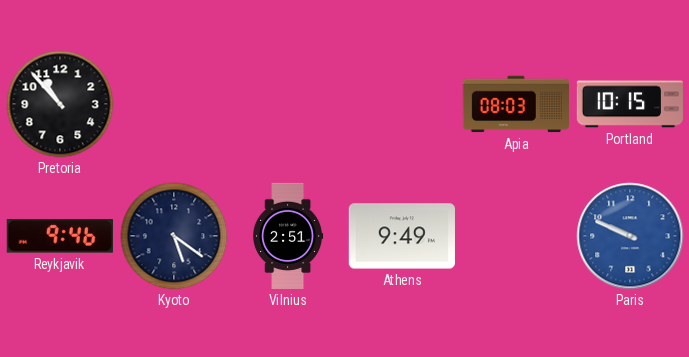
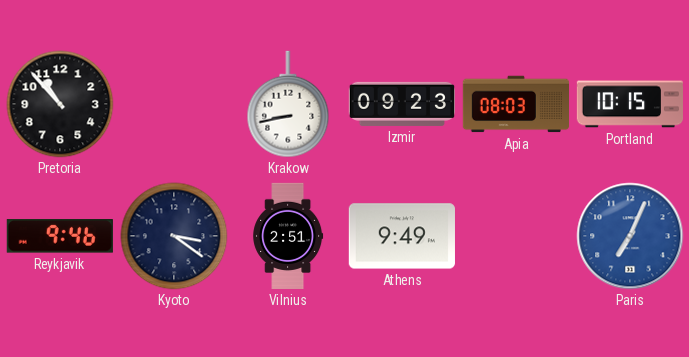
Krakow: none -> 8:43 (288, 104)
Izmir: none -> 09:23 (401, 104)
Kyoto: 5:21 -> 3:21 (174, 236)
Paris: 9:49 -> 7:04 (630, 236)
